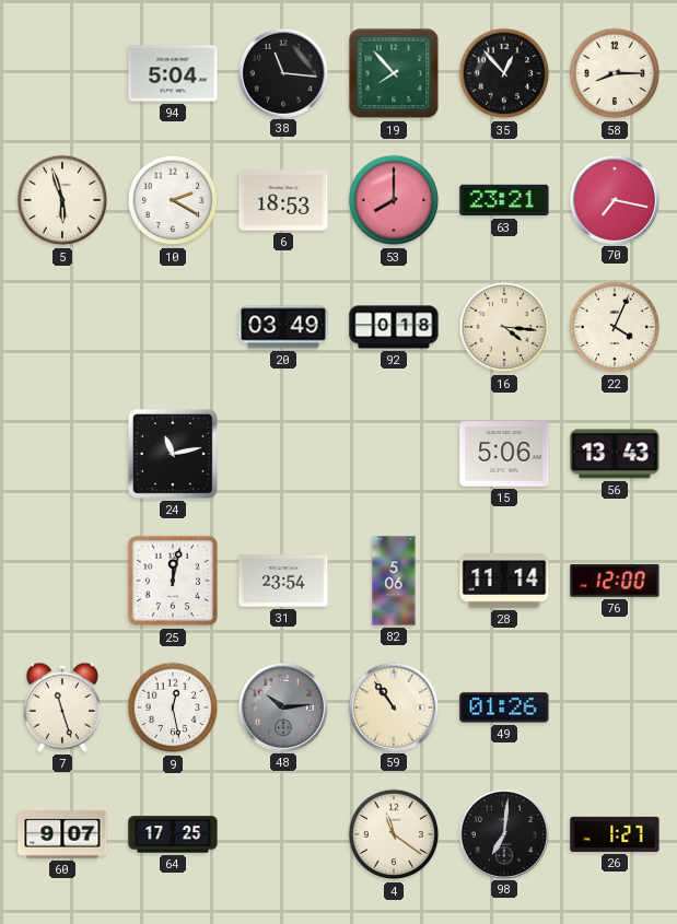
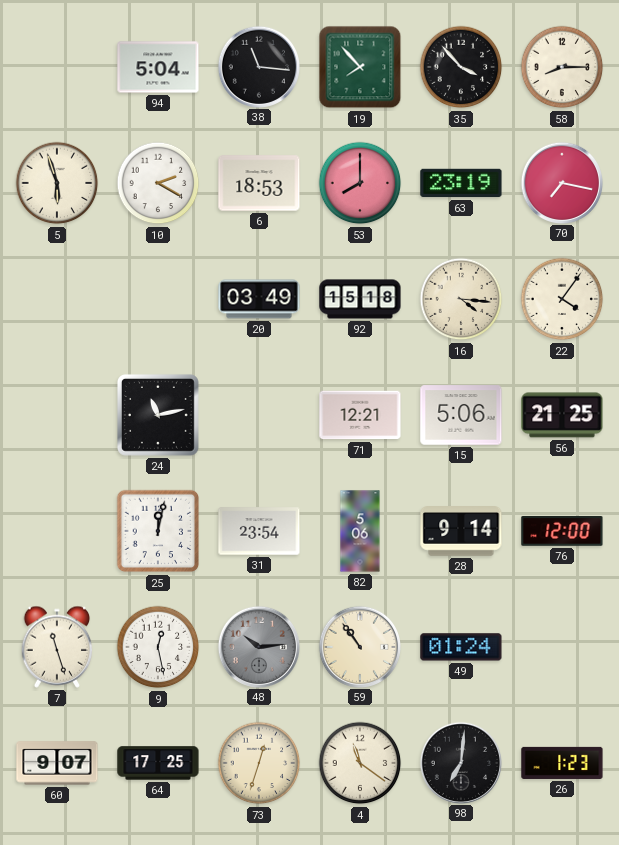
35: 12:53 -> 3:53 (461, 67)
63: 23:21 -> 23:19 (461, 183)
92: 0:18 -> 15:18 (360, 299)
22: 4:04 -> 4:06 (562, 299)
71: none -> 12:21 (360, 415)
56: 13:43 -> 21:25 (562, 415)
28: 11:14 -> 9:14 (461, 531)
49: 01:26 -> 01:24 (461, 647)
73: none -> 12:33 (259, 763)
26: 1:27 -> 1:23 (562, 763)
